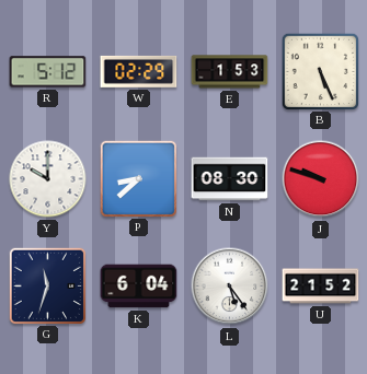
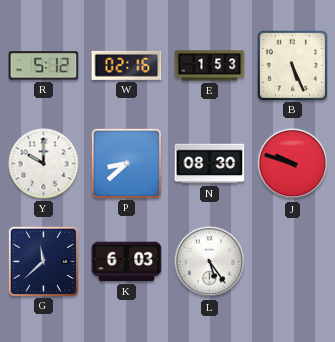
W: 02:29 -> 02:16 (127, 65)
G: 11:33 -> 11:38 (43, 261)
K: 6:04 -> 6:03 (127, 262)
U: 21:52 -> none (321, 287)
